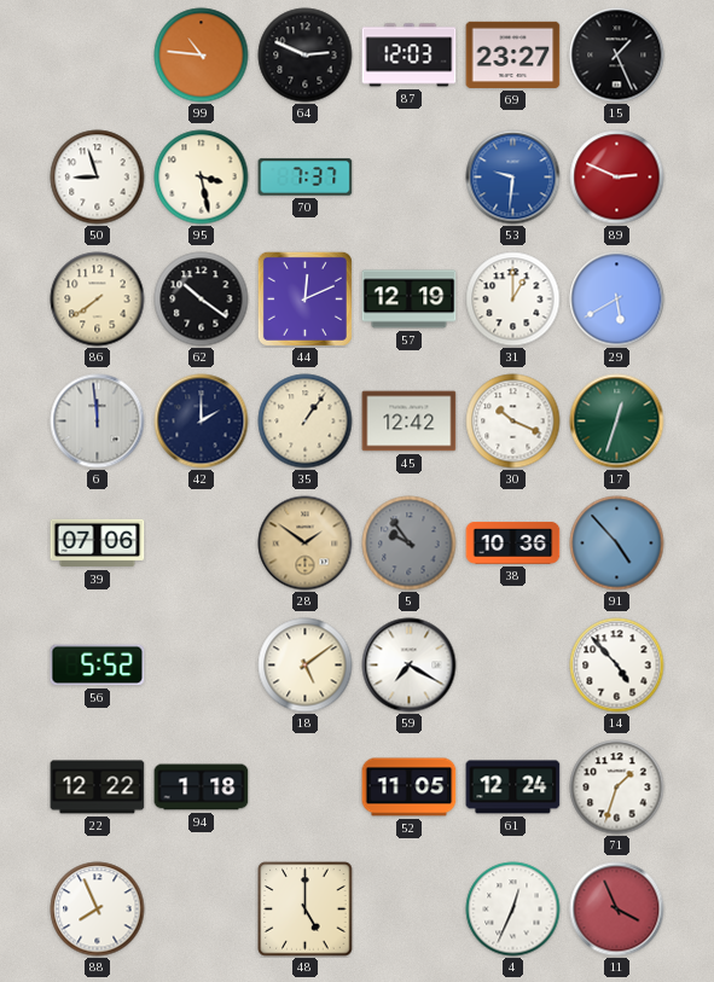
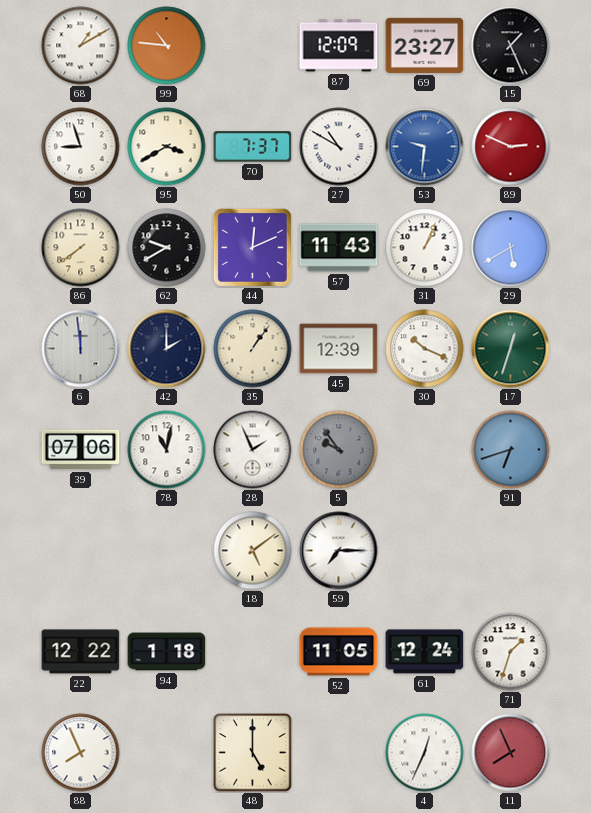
68: none -> 1:10 (81, 46)
64: 2:49 -> none (306, 56)
87: 12:03 -> 12:09 (339, 46)
95: 3:28 -> 3:40 (167, 147)
27: none -> 10:50 (339, 147)
62: 10:21 -> 9:40 (167, 248)
57: 12:19 -> 11:43 (339, 248)
31: 1:00 -> 1:04 (425, 248)
45: 12:42 -> 12:39 (339, 349)
78: none -> 11:02 (167, 450)
28: 1:51 -> 1:56 (253, 450)
28 dial: champagne -> white (253, 450)
38: 10:36 -> none (513, 542)
91: 4:53 -> 6:42 (511, 450)
56: 5:52 -> none (98, 666)
59: 7:20 -> 7:15 (339, 551)
14: 4:53 -> none (617, 666)
11: 3:56 -> 7:56 (511, 753)
